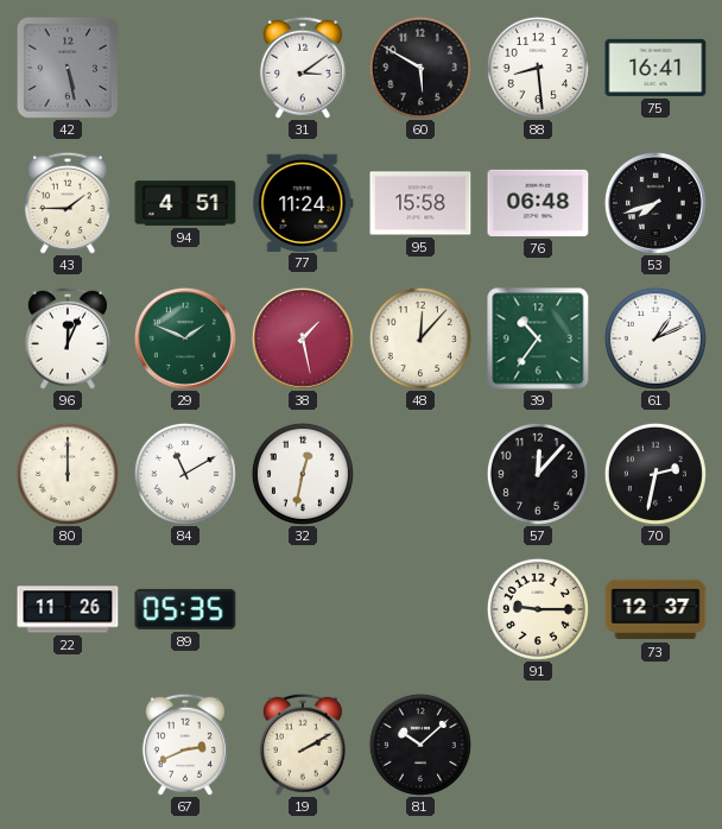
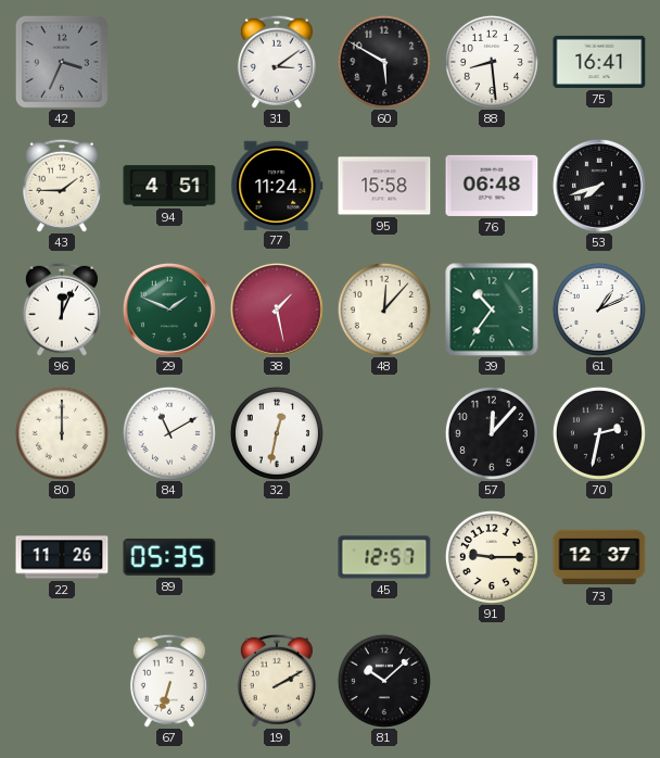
42: 5:28 -> 3:34 (62, 62)
45: none -> 12:57 (384, 557)
67: 2:41 -> 6:33 (169, 681)
